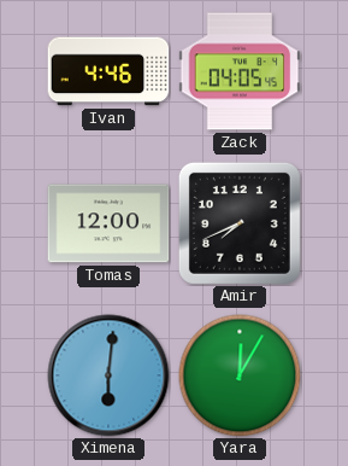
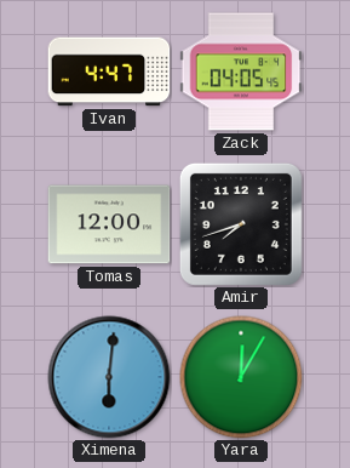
Ivan: 4:46 -> 4:47 (109, 72)
Amir: 7:41 -> 7:42 (241, 224)
